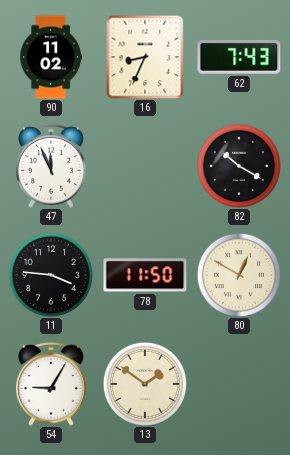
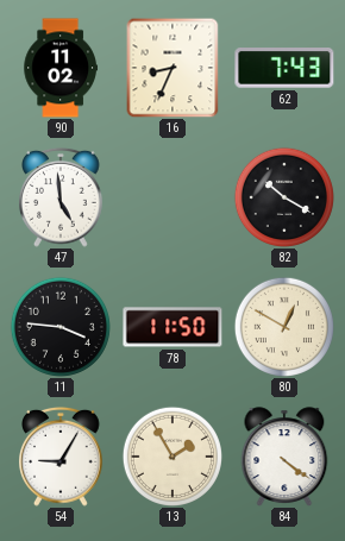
47: 11:56 -> 4:59 (62, 197)
13: 1:51 -> 1:55 (172, 457)
84: none -> 4:21 (284, 457)
